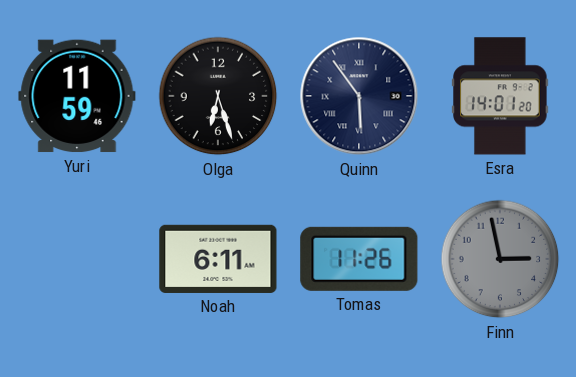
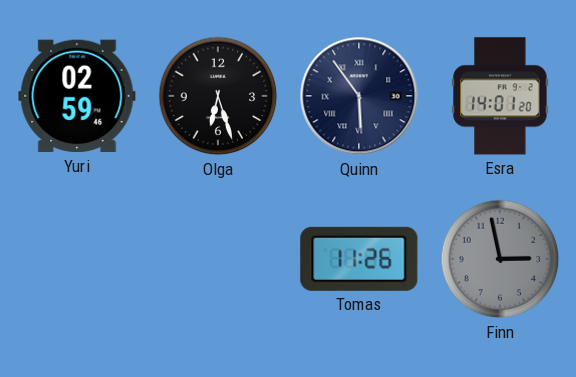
Yuri: 11:59 -> 02:59 (77, 96)
Noah: 6:11 -> none (218, 259)
